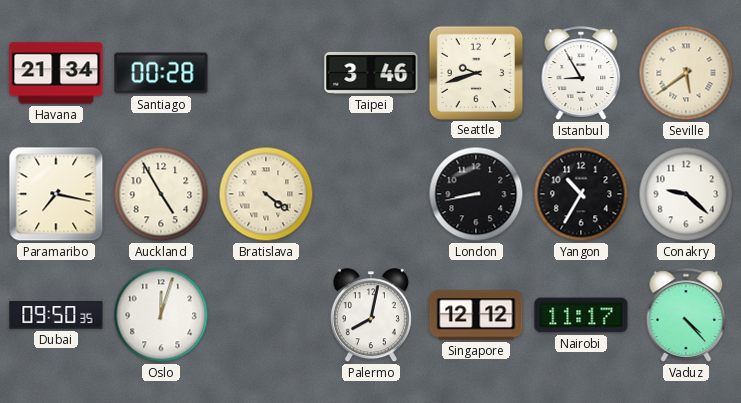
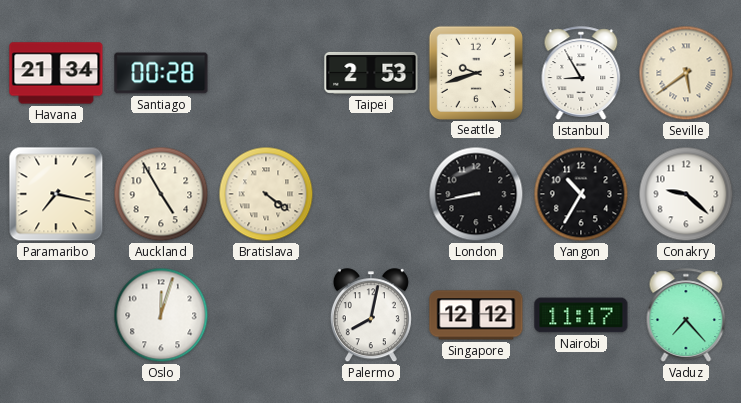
Taipei: 3:46 -> 2:53 (371, 73)
Dubai: 09:50 -> none (56, 315)
Vaduz: 4:23 -> 7:23 (686, 315)
